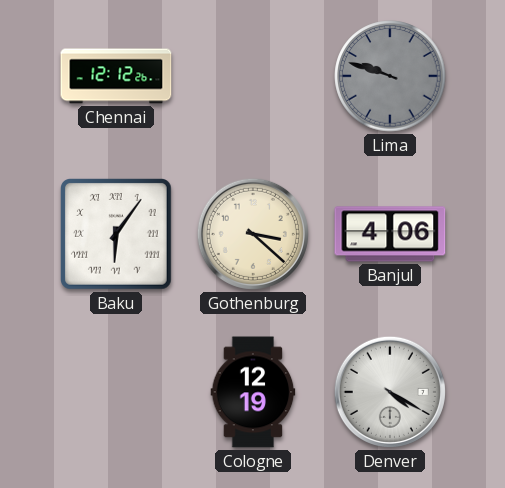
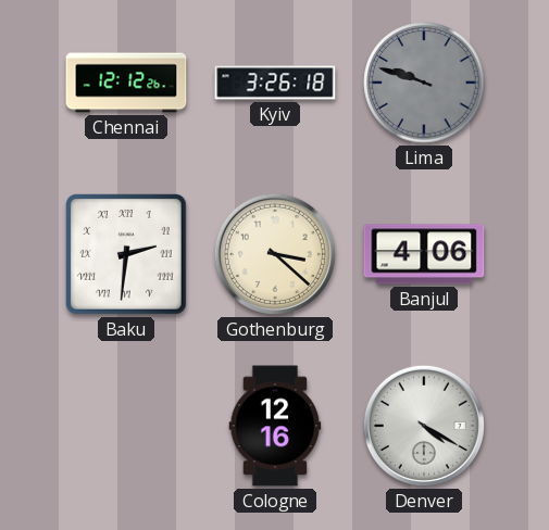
Kyiv: none -> 3:26 (275, 83)
Baku: 6:06 -> 2:31 (127, 255)
Cologne: 12:19 -> 12:16 (275, 426)
